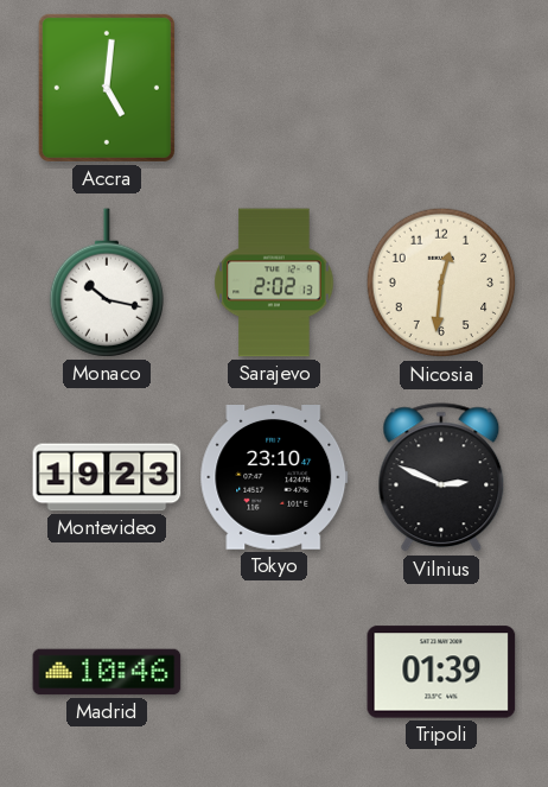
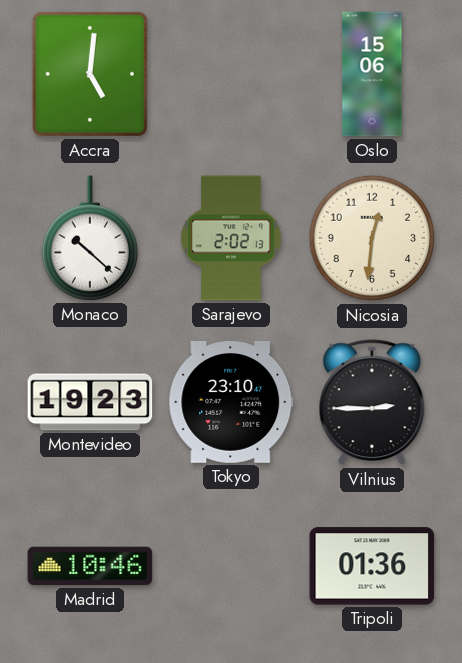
Oslo: none -> 15:06 (372, 74)
Monaco: 10:17 -> 10:22 (89, 238)
Vilnius: 2:49 -> 2:45 (372, 403)
Tripoli: 01:39 -> 01:36 (372, 566)
